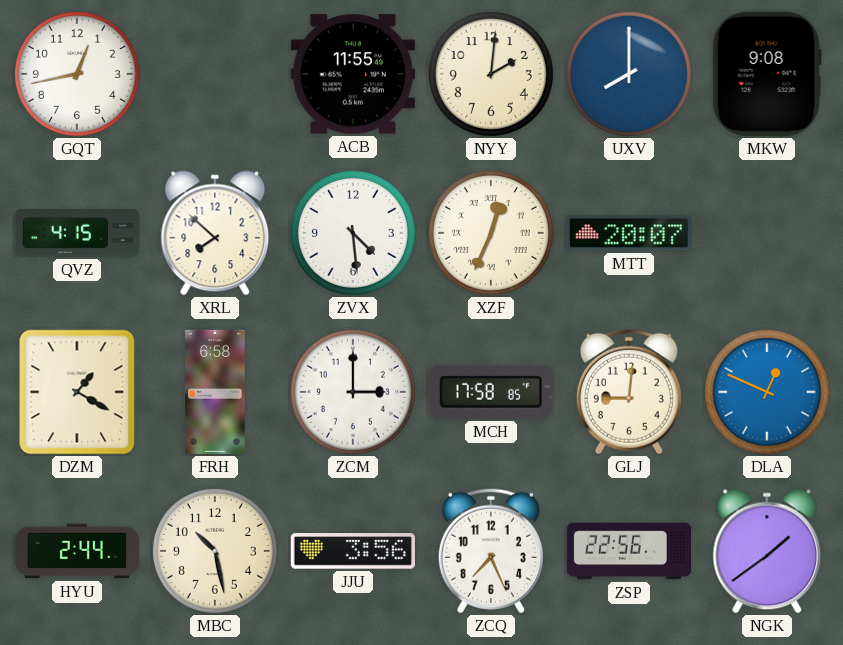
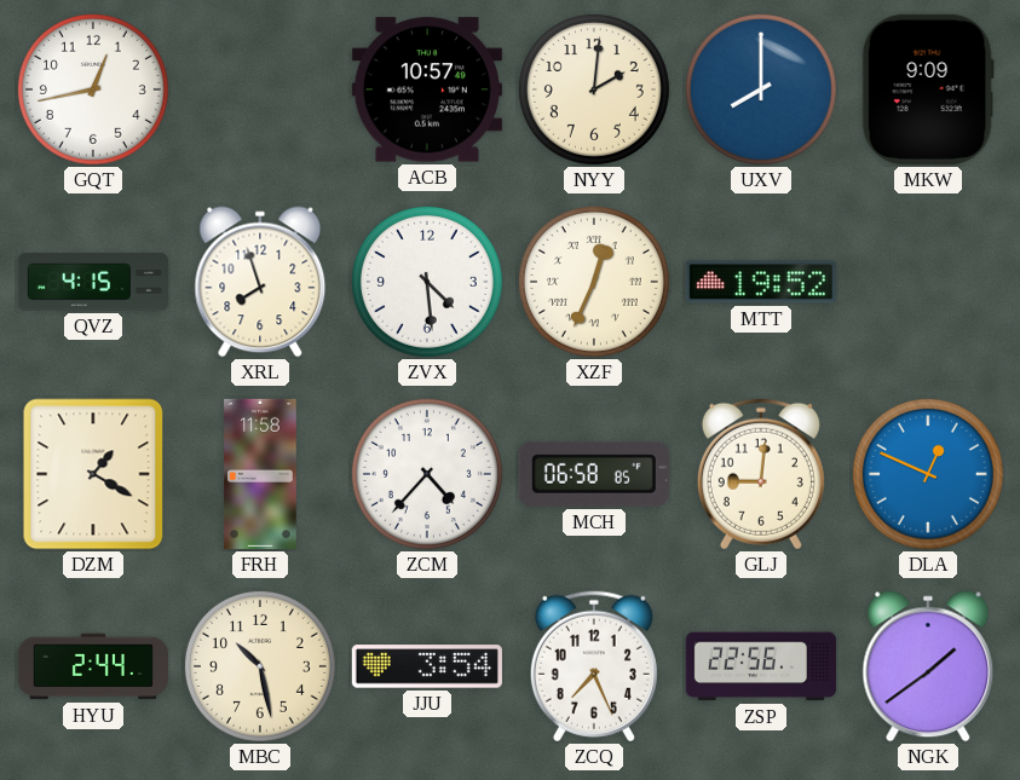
ACB: 11:55 -> 10:57 (427, 89)
MKW: 9:08 -> 9:09 (928, 89)
XRL: 7:52 -> 7:57 (260, 282)
MTT: 20:07 -> 19:52 (761, 282)
FRH: 6:58 -> 11:58 (260, 474)
ZCM: 3:00 -> 4:37 (427, 474)
MCH: 17:58 -> 06:58 (594, 474)
JJU: 3:56 -> 3:54 (427, 666)
